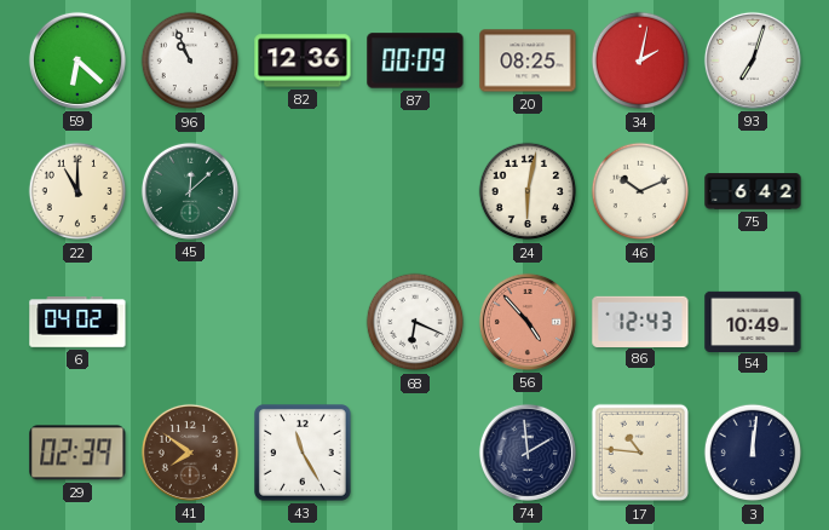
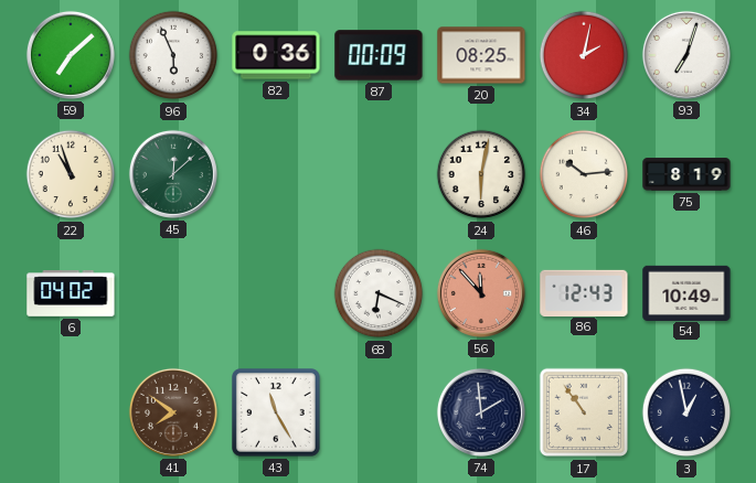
59: 6:22 -> 7:08 (71, 55)
96: 10:56 -> 5:56 (173, 55)
82: 12:36 -> 0:36 (276, 55)
22: 11:00 -> 10:57 (71, 174)
46: 10:11 -> 10:14 (584, 174)
75: 6:42 -> 8:19 (686, 174)
56: 4:53 -> 11:53 (481, 293)
29: 02:39 -> none (77, 453)
17: 10:46 -> 10:54 (584, 412)
3: 12:01 -> 12:58 (686, 412)
